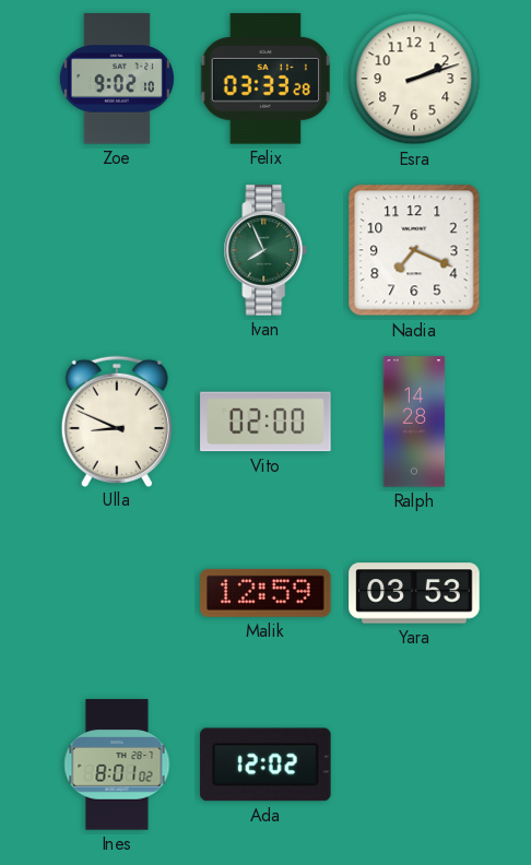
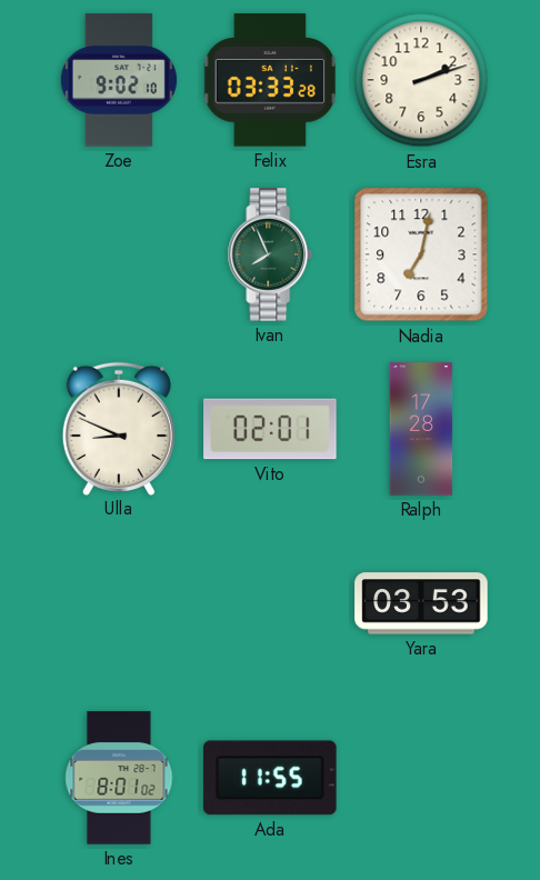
Nadia: 7:19 -> 7:02 (421, 254)
Vito: 02:00 -> 02:01 (270, 429)
Ralph: 14:28 -> 17:28 (421, 429)
Malik: 12:59 -> none (265, 593)
Ada: 12:02 -> 11:55 (270, 778)
